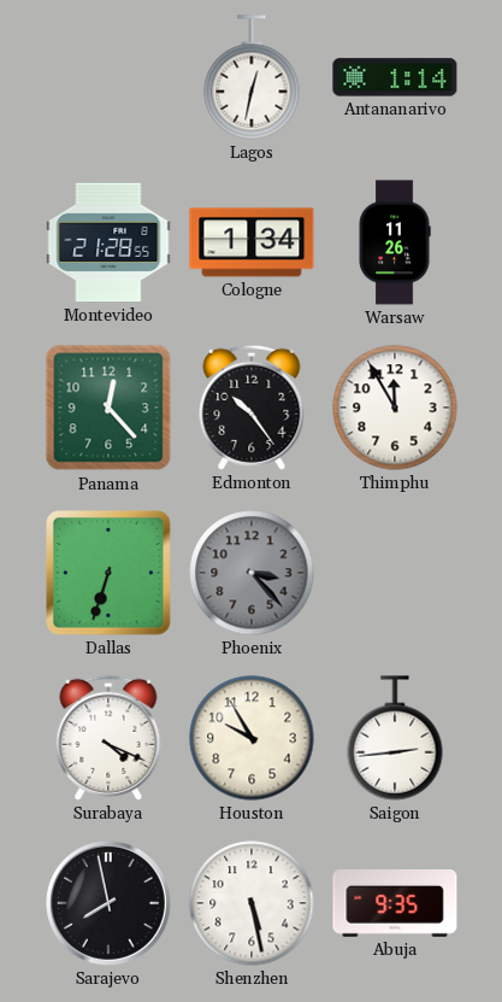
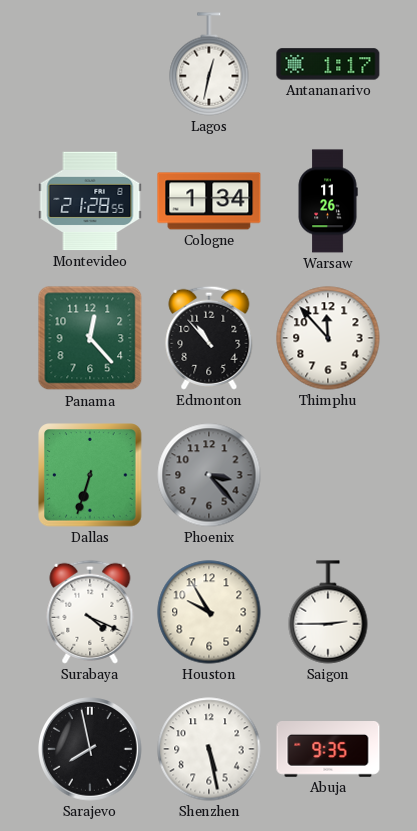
Antananarivo: 1:14 -> 1:17 (328, 64)
Edmonton: 10:24 -> 10:53 (209, 338)
Thimphu: 11:55 -> 11:53 (328, 338)
Saigon: 2:44 -> 2:45 (328, 612)
